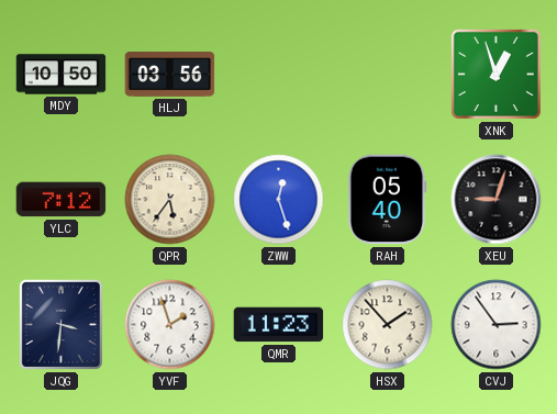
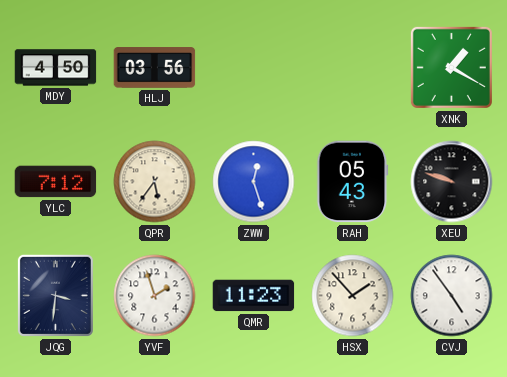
MDY: 10:50 -> 4:50 (56, 68)
XNK: 12:57 -> 1:20 (451, 67)
RAH: 05:40 -> 05:43 (353, 182)
XEU: 9:03 -> 9:48 (452, 182)
CVJ: 2:54 -> 4:54 (452, 296)
